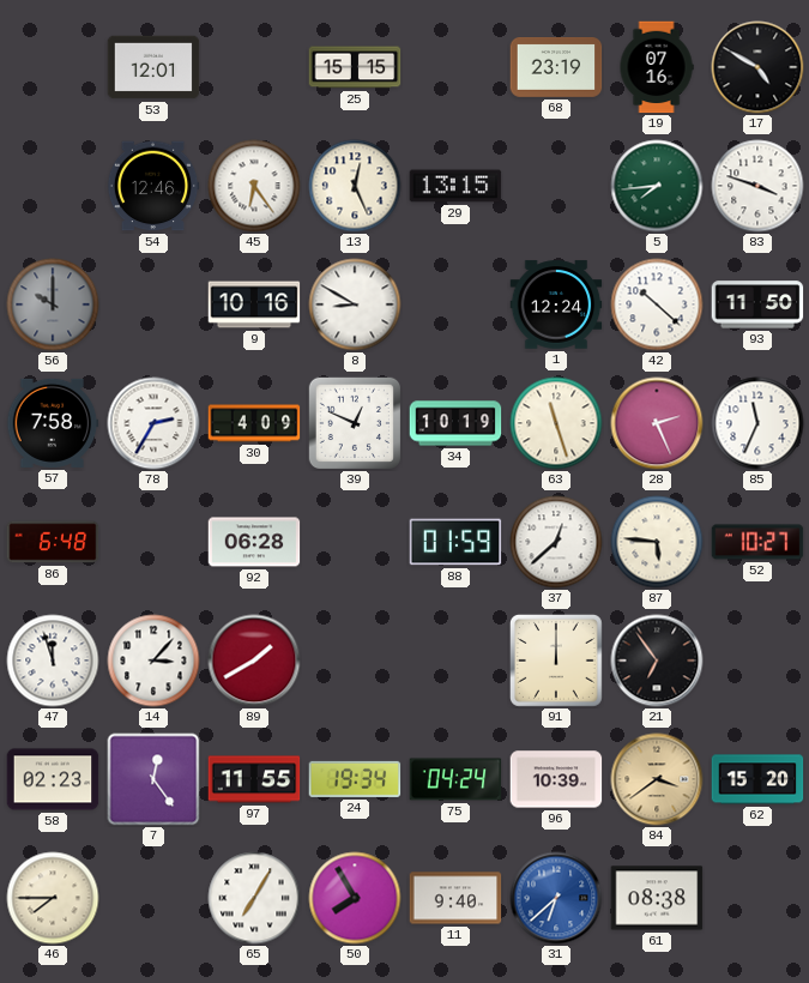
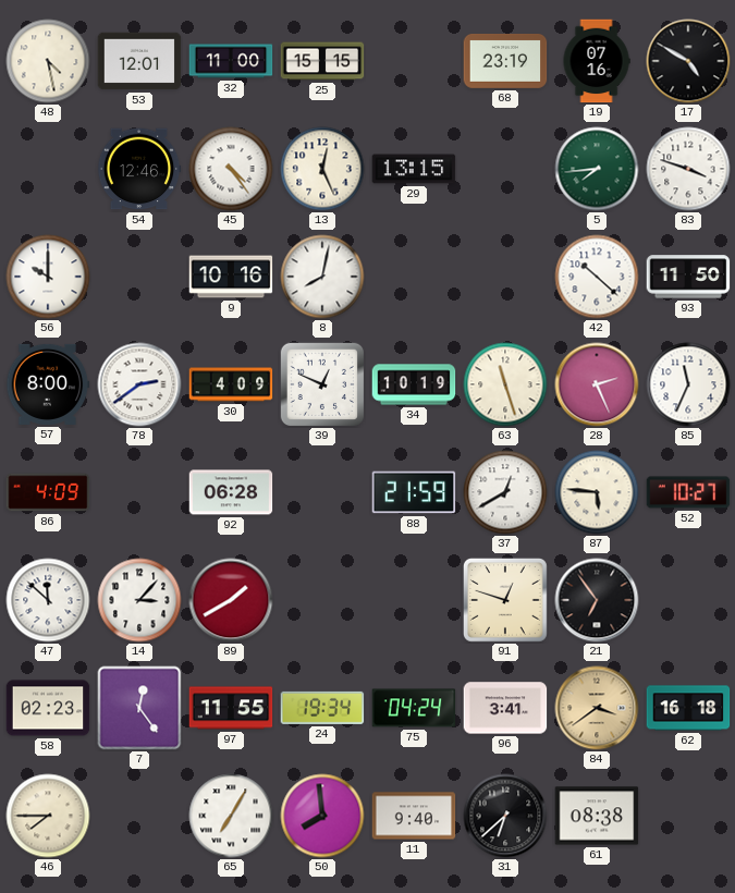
48: none -> 4:28 (48, 61)
32: none -> 11:00 (231, 61)
45: 6:24 -> 4:24 (231, 169)
56 dial: grey -> white (48, 277)
8: 8:50 -> 8:02 (322, 277)
1: 12:24 -> none (556, 304)
57: 7:58 -> 8:00 (48, 384)
78: 2:35 -> 2:39 (139, 384)
86: 6:48 -> 4:09 (48, 492)
88: 01:59 -> 21:59 (414, 492)
37: 12:38 -> 12:40 (505, 492)
47: 11:57 -> 11:52 (48, 600)
91: 12:00 -> 12:48 (505, 600)
96: 10:39 -> 3:41 (505, 708)
62: 15:20 -> 16:18 (688, 708)
50: 7:55 -> 7:59 (322, 816)
31 dial: blue -> black (505, 816)
